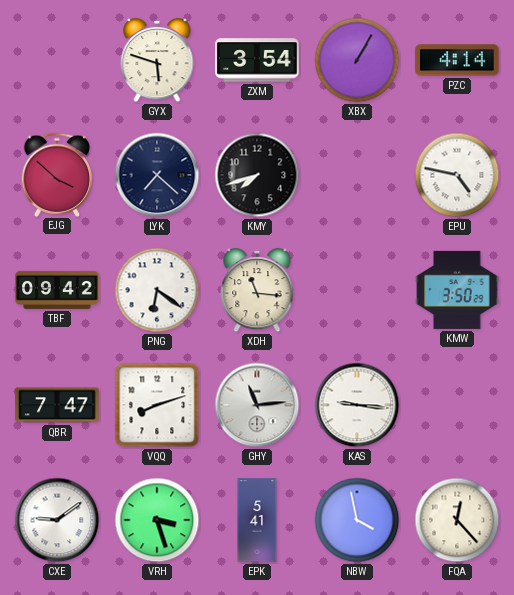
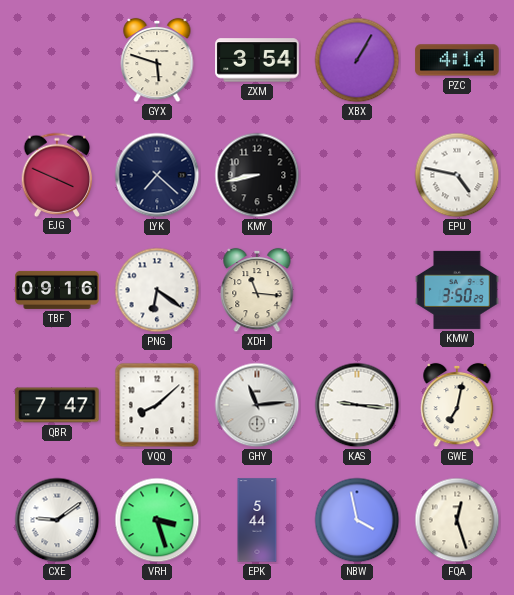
EJG: 3:52 -> 3:49 (57, 174)
KMY: 7:42 -> 8:43 (257, 175)
TBF: 09:42 -> 09:16 (57, 290)
VQQ: 8:12 -> 8:08 (157, 405)
GWE: none -> 7:02 (457, 405)
EPK: 5:41 -> 5:44 (257, 520)
FQA: 12:23 -> 12:27 (457, 520)
